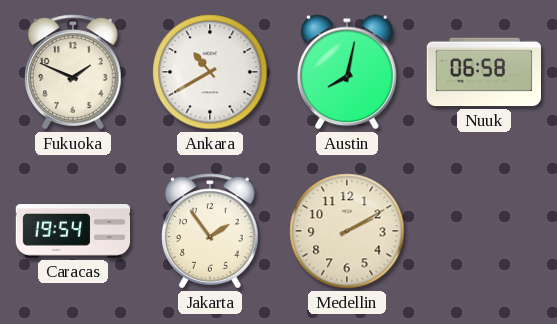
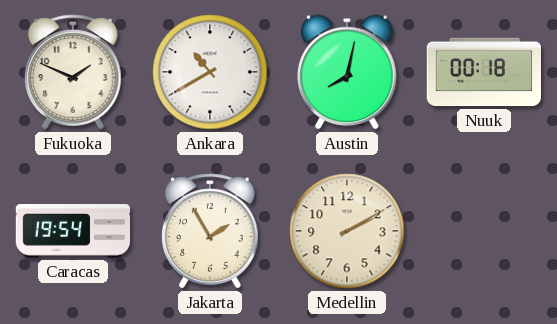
Nuuk: 06:58 -> 00:18 (483, 72)
Jakarta: 1:54 -> 1:55 (210, 231)
